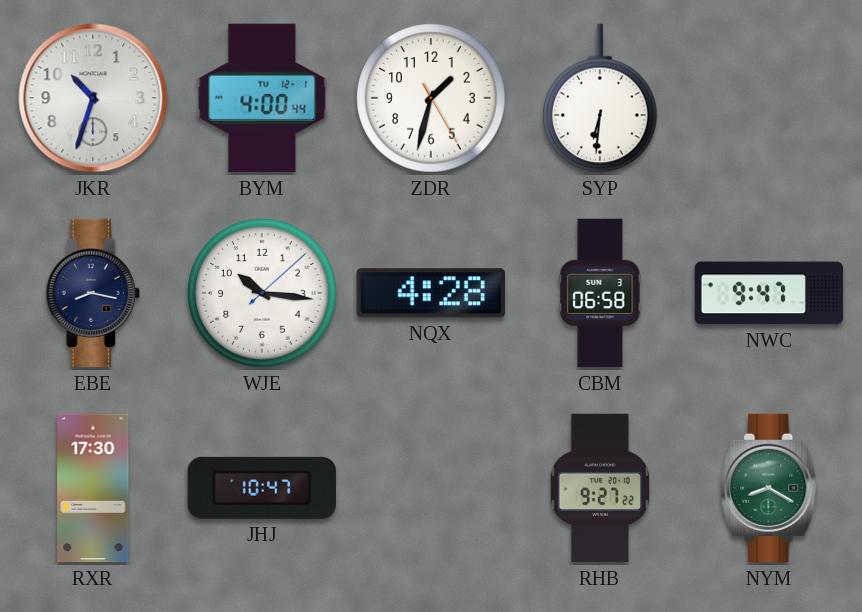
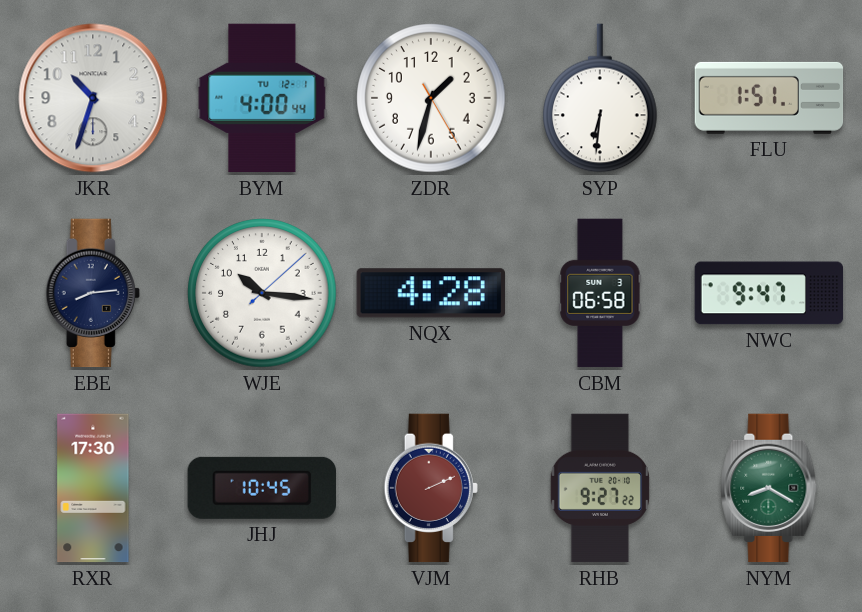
FLU: none -> 1:51 (769, 98)
EBE: 8:17 -> 8:14 (93, 293)
JHJ: 10:47 -> 10:45 (262, 488)
VJM: none -> 2:11 (431, 488)
